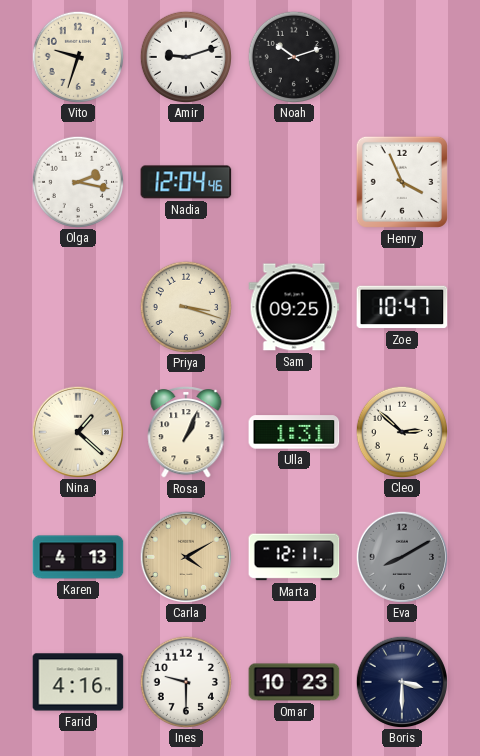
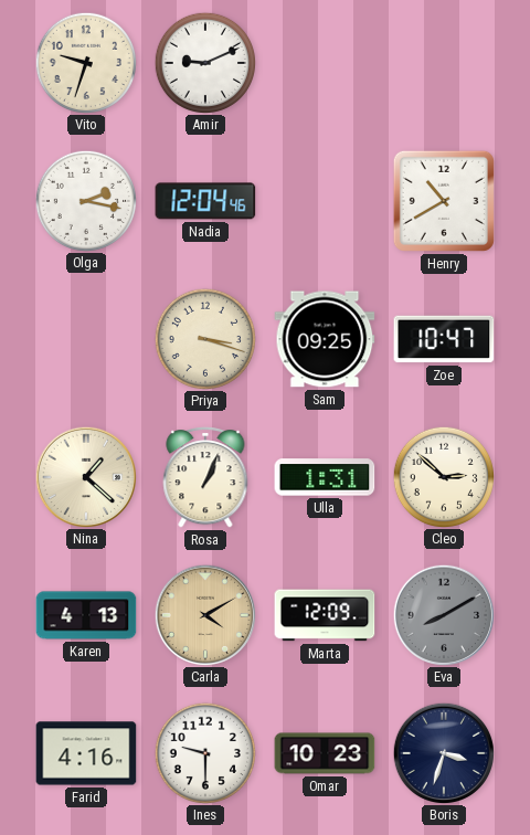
Amir: 9:12 -> 9:11 (204, 62)
Noah: 10:12 -> none (293, 56)
Henry: 3:56 -> 10:40 (444, 201)
Marta: 12:11 -> 12:09 (325, 615)
Boris: 3:30 -> 3:33 (443, 752)
